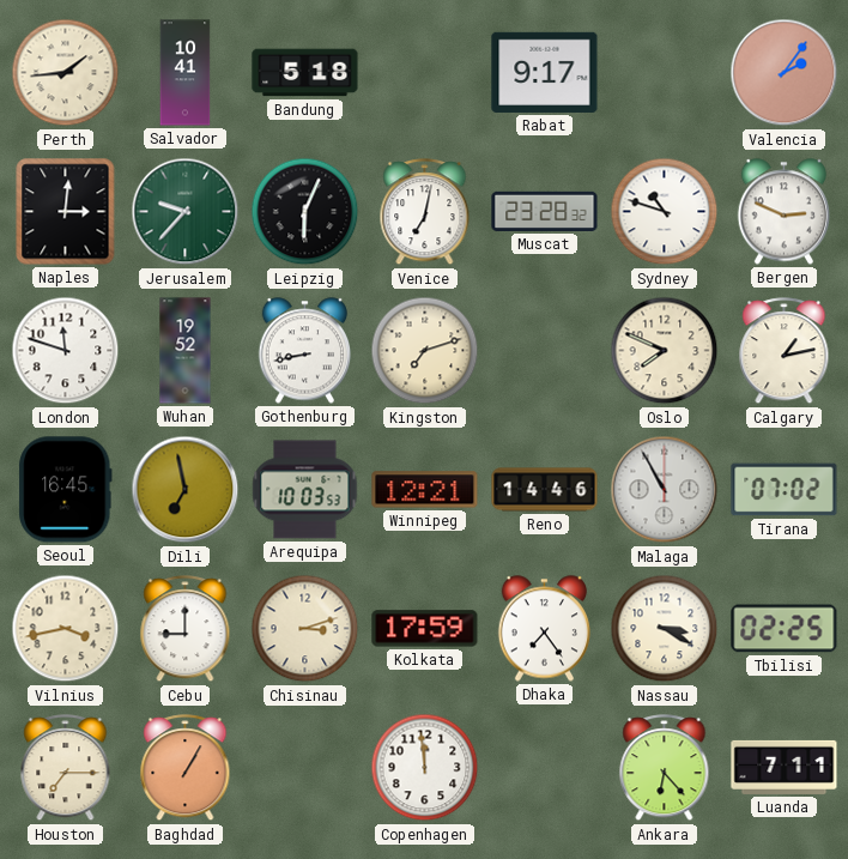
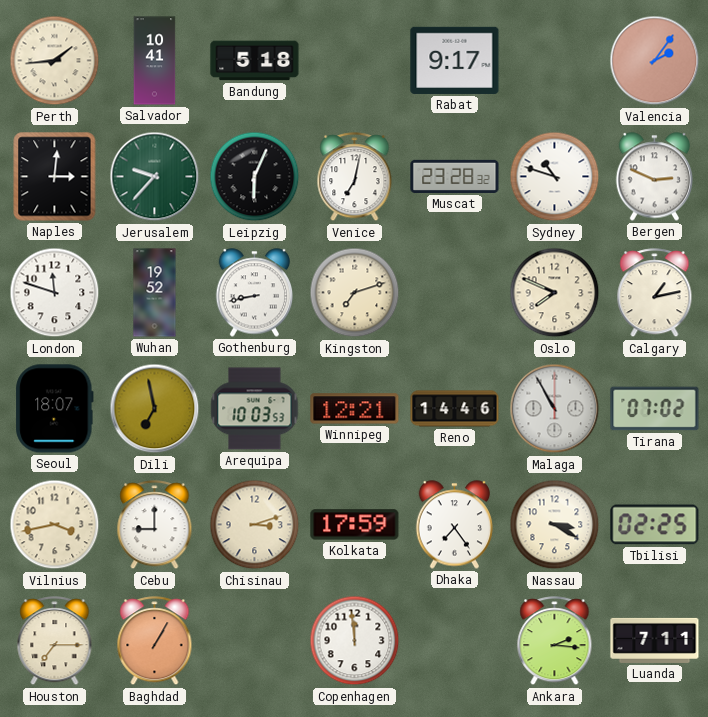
Seoul: 16:45 -> 18:07 (55, 409)
Ankara: 6:23 -> 2:16 (555, 641)
